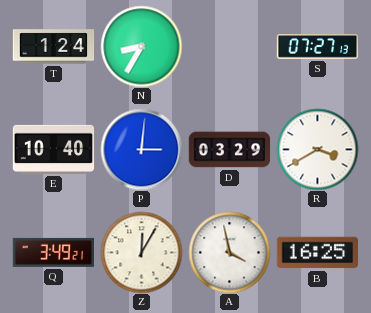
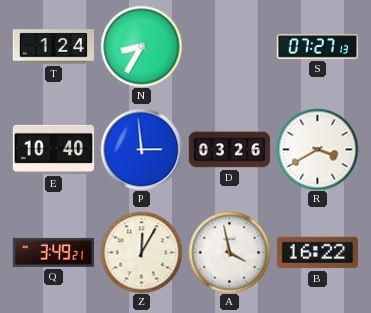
P: 3:01 -> 2:59 (141, 149)
D: 03:29 -> 03:26 (229, 150)
B: 16:25 -> 16:22 (317, 253)
